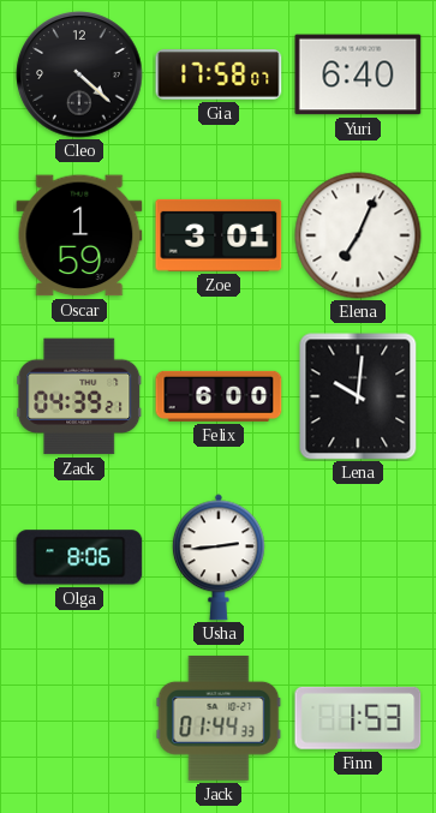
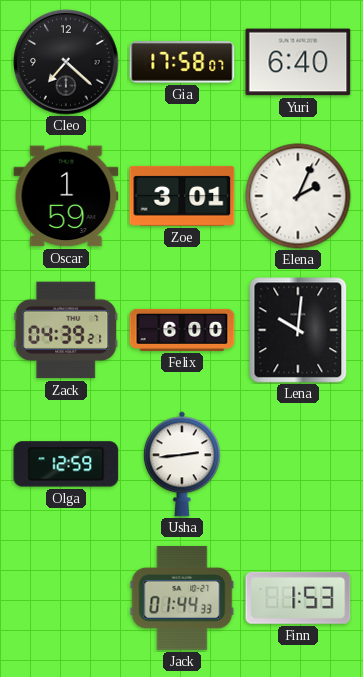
Cleo: 4:22 -> 7:22 (66, 62)
Elena: 7:04 -> 2:04 (298, 196)
Olga: 8:06 -> 12:59 (66, 464)
